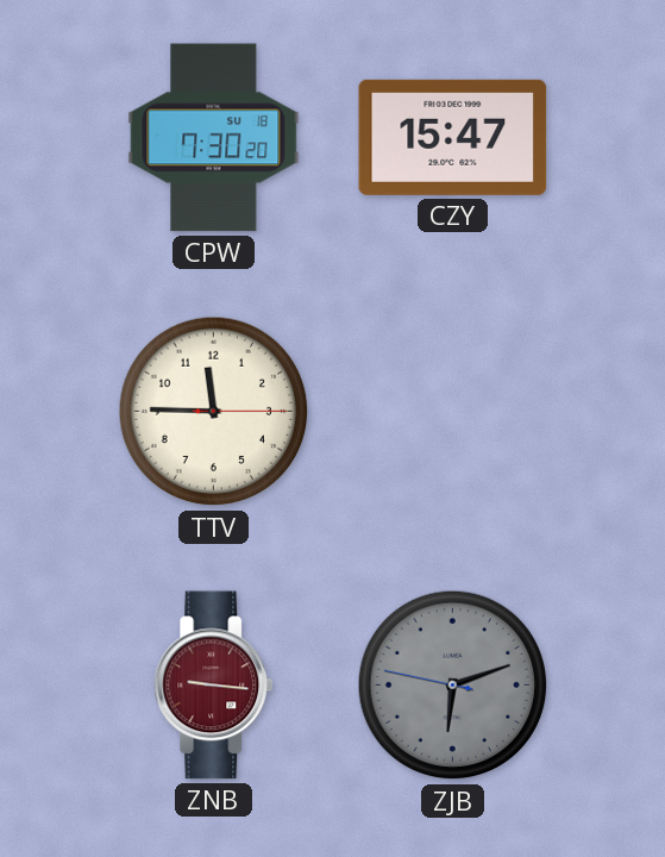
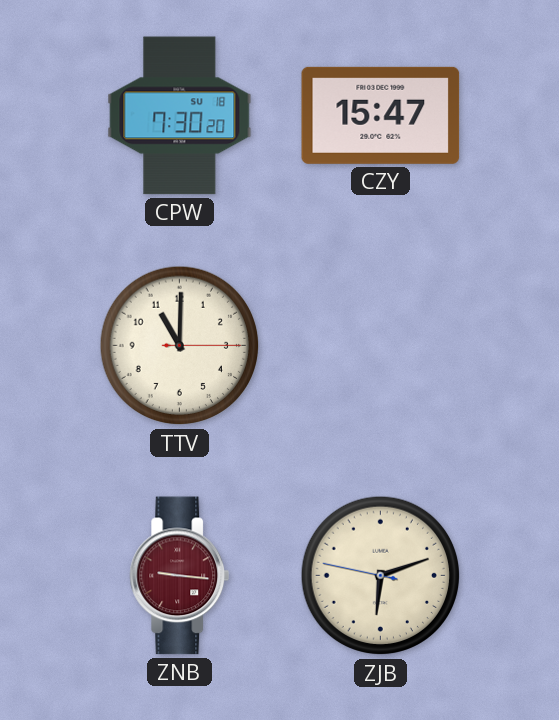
TTV: 11:45 -> 11:00 (180, 346)
ZJB dial: grey -> cream (381, 576)
